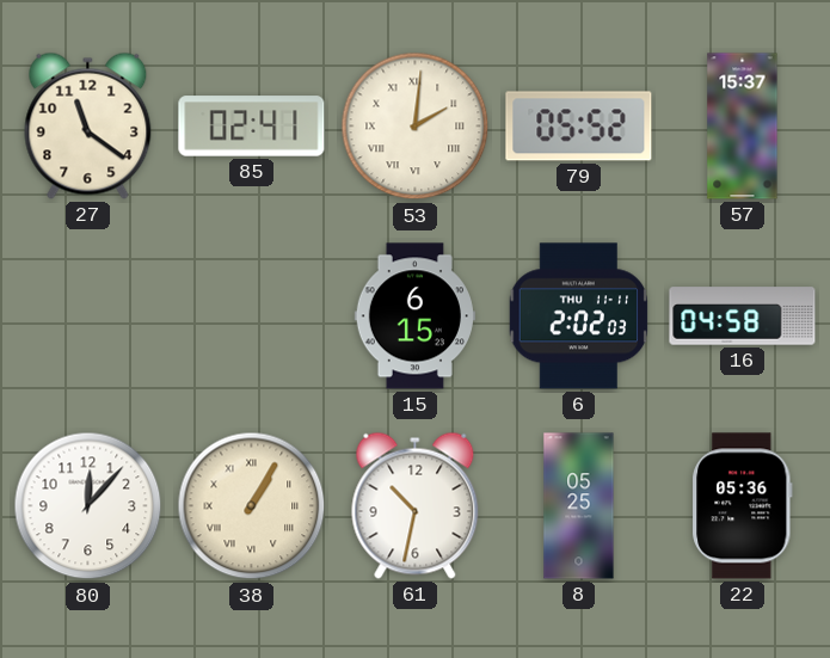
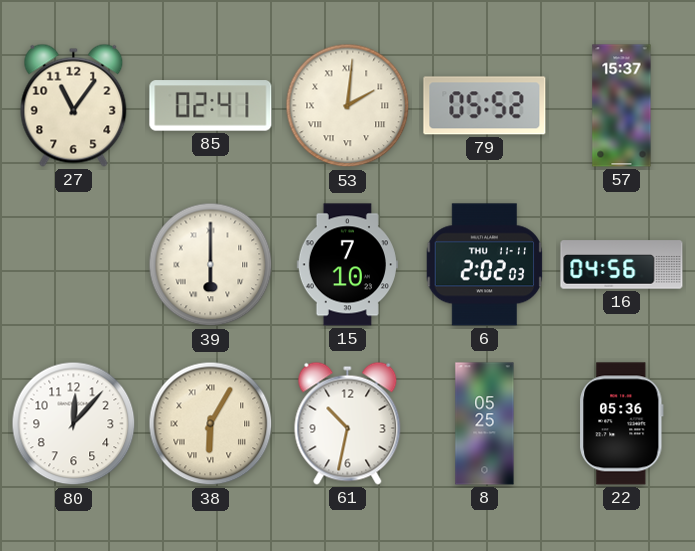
27: 11:21 -> 11:06 (74, 105)
39: none -> 6:00 (211, 265)
15: 6:15 -> 7:10 (347, 265)
16: 04:58 -> 04:56 (622, 265)
38: 1:05 -> 6:05 (211, 424)
